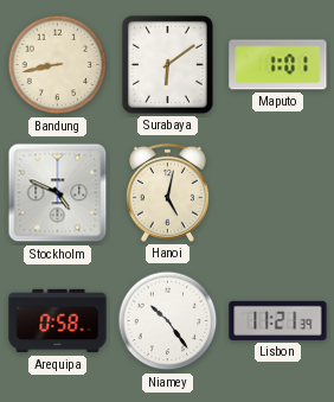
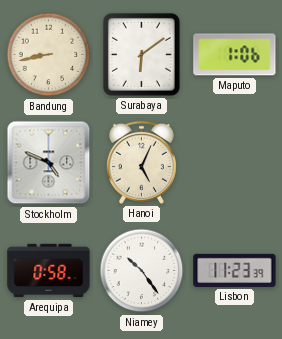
Maputo: 1:01 -> 1:06 (235, 55)
Hanoi: 5:02 -> 5:04 (141, 162)
Lisbon: 11:21 -> 11:23 (235, 270)
